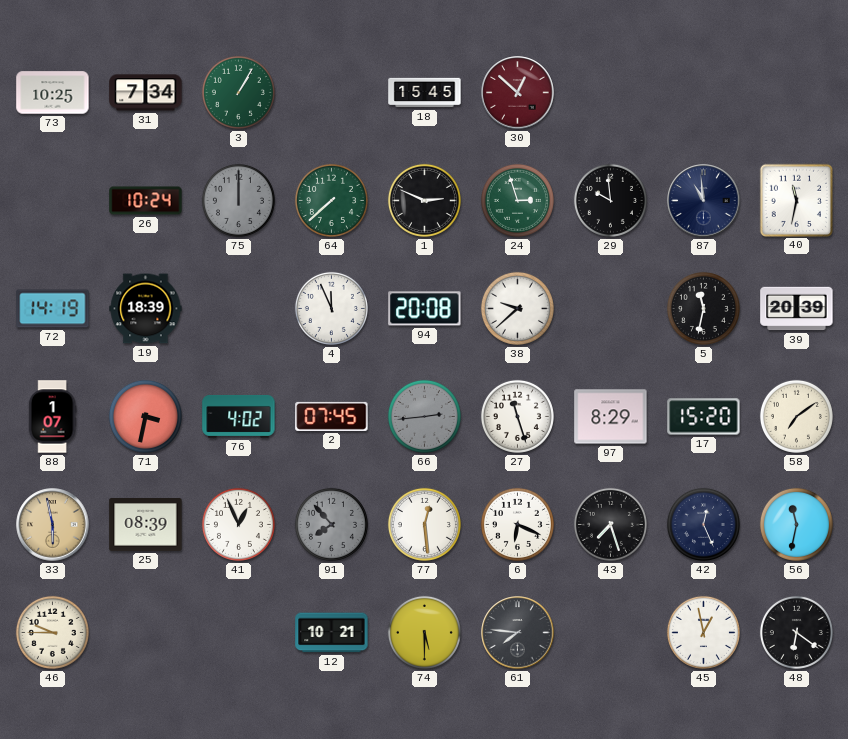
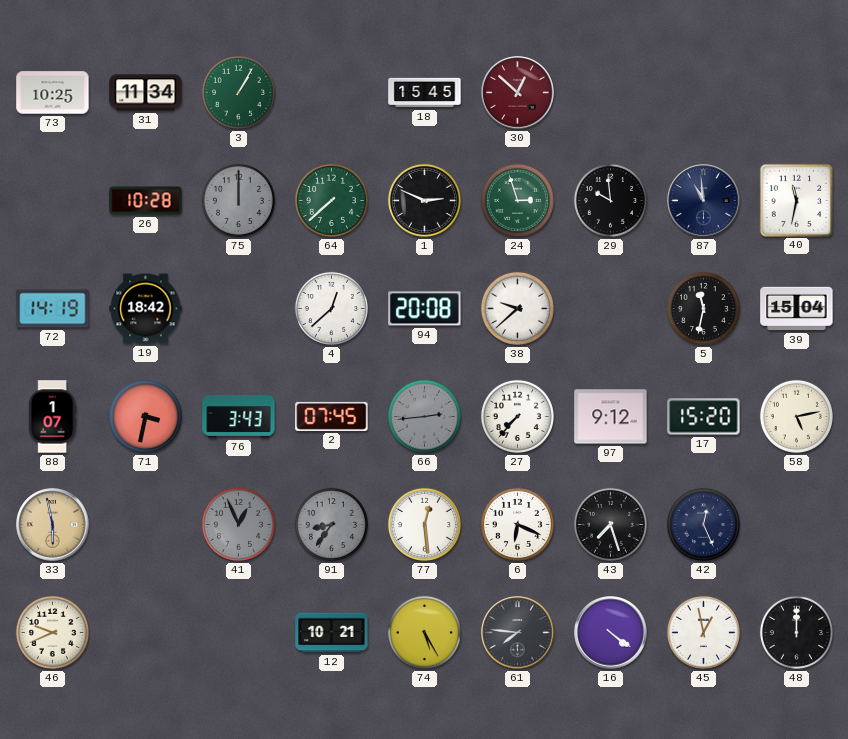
31: 7:34 -> 11:34 (146, 93)
26: 10:24 -> 10:28 (146, 201)
19: 18:39 -> 18:42 (146, 309)
4: 11:56 -> 12:38 (331, 308)
39: 20:39 -> 15:04 (797, 309)
76: 4:02 -> 3:43 (239, 416)
27: 11:27 -> 7:37 (517, 416)
97: 8:29 -> 9:12 (611, 417)
58: 7:09 -> 5:13 (796, 416)
25: 08:39 -> none (146, 525)
41 dial: white -> grey (238, 524)
91: 7:53 -> 8:36 (331, 524)
56: 11:32 -> none (796, 524)
46: 9:45 -> 9:41 (52, 632)
74: 5:30 -> 5:25 (424, 632)
16: none -> 4:21 (611, 633)
48: 6:21 -> 12:00 (796, 632)
